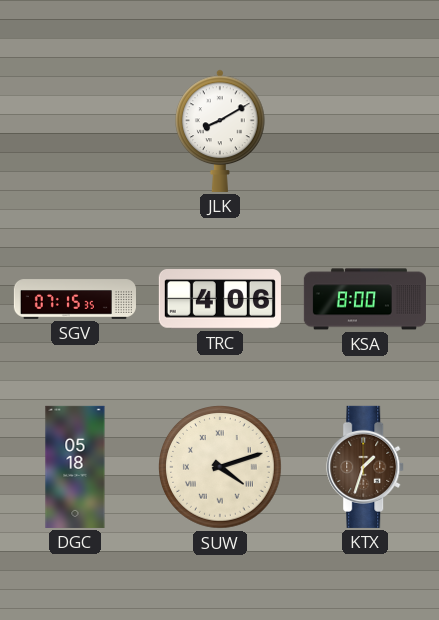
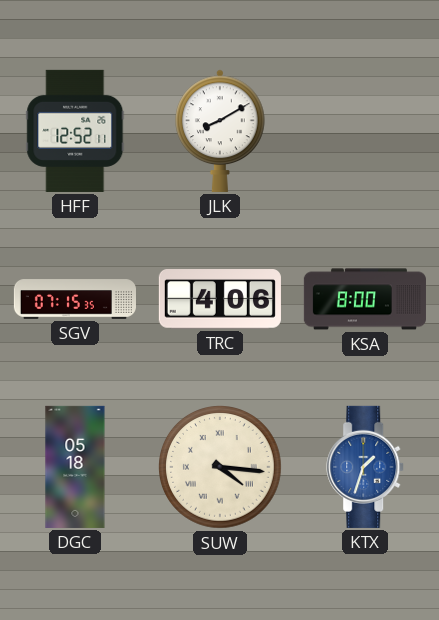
HFF: none -> 12:52 (75, 131)
SUW: 4:12 -> 4:16 (221, 468)
KTX dial: brown -> blue (366, 467)
